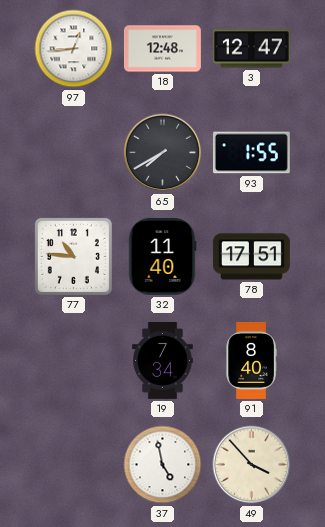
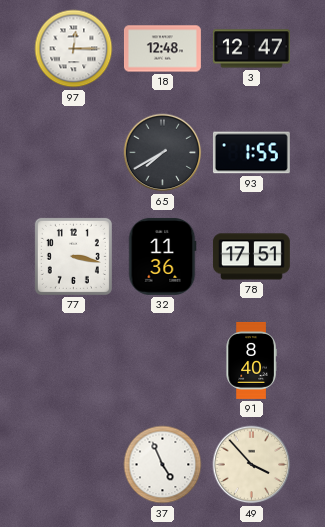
97: 12:44 -> 12:15 (74, 49)
77: 10:46 -> 3:17 (73, 256)
32: 11:40 -> 11:36 (162, 256)
19: 7:34 -> none (163, 361)
37: 4:58 -> 4:56 (163, 465)
